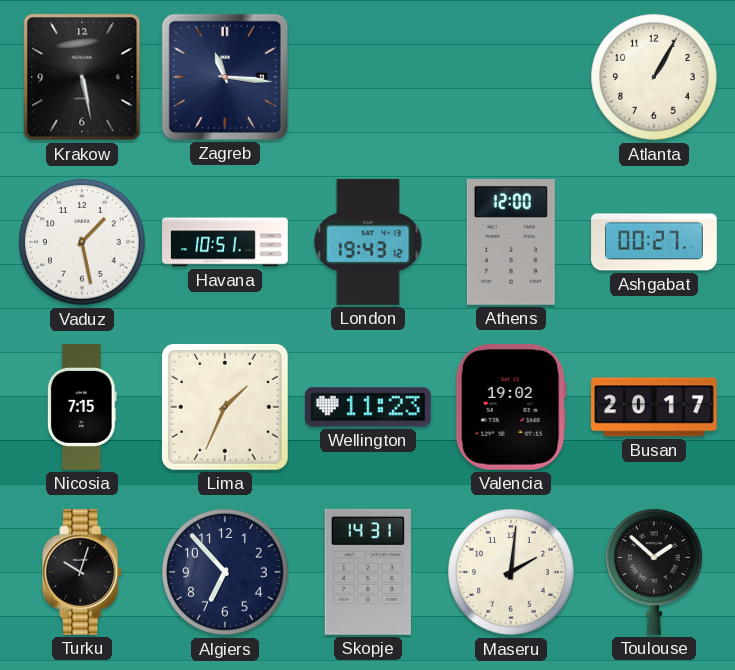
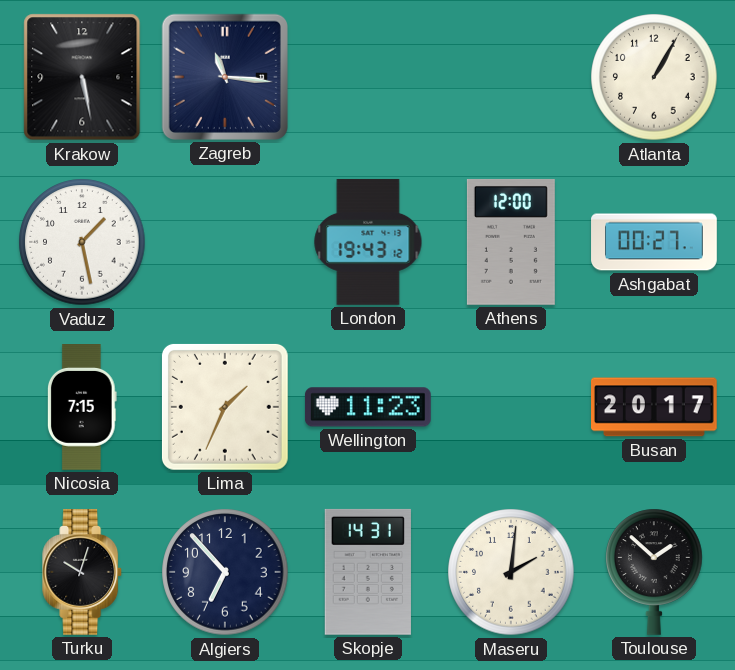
Havana: 10:51 -> none (226, 242)
Valencia: 19:02 -> none (511, 407)
